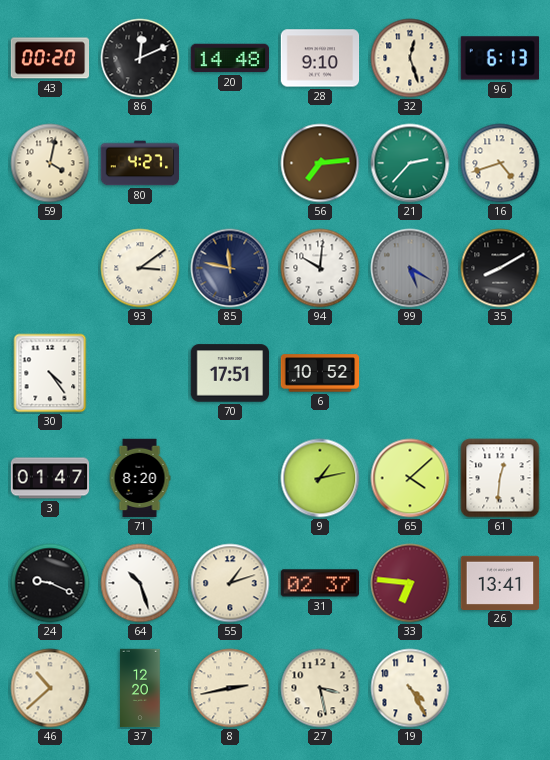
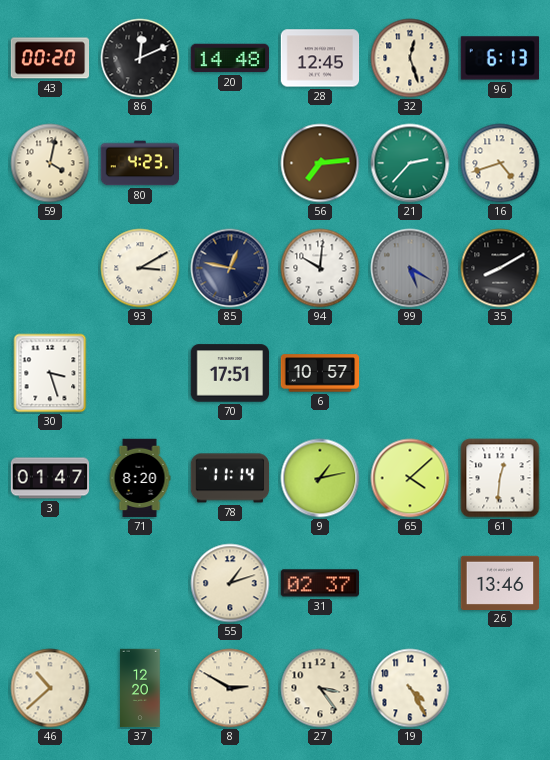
28: 9:10 -> 12:45 (320, 58)
80: 4:27 -> 4:23 (140, 163)
93: 3:09 -> 3:10 (140, 268)
85: 11:47 -> 12:47 (230, 268)
30: 4:24 -> 3:27 (50, 373)
6: 10:52 -> 10:57 (320, 373)
78: none -> 11:14 (230, 478)
24: 9:19 -> none (50, 583)
64: 10:27 -> none (140, 583)
33: 6:46 -> none (410, 583)
26: 13:41 -> 13:46 (500, 582)
8: 2:43 -> 2:50 (230, 688)
27: 3:28 -> 3:24 (320, 688)
